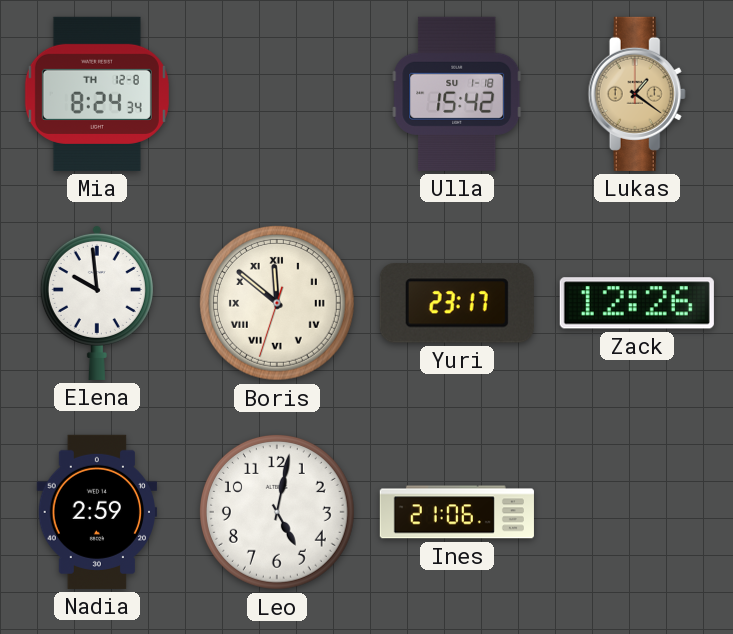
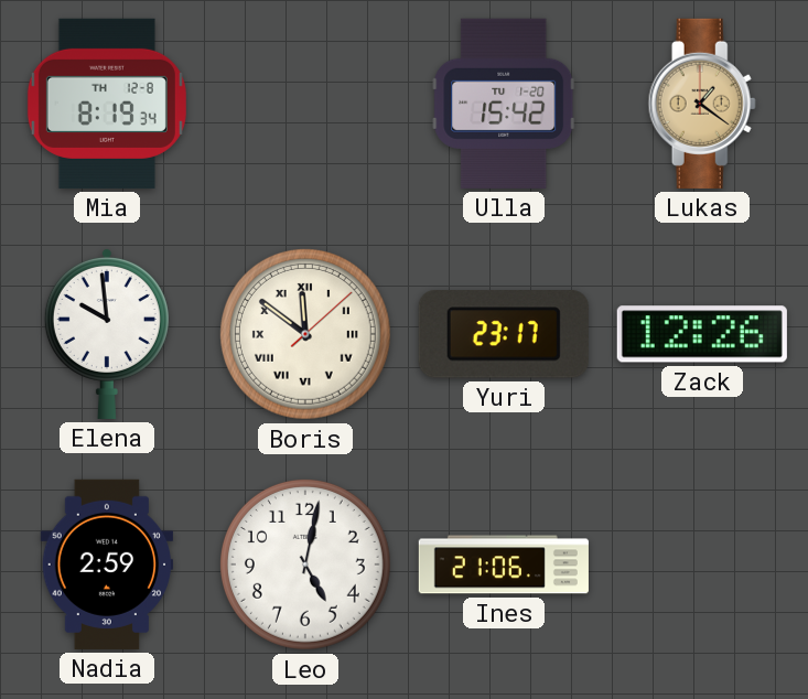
Mia: 8:24 -> 8:19 (107, 104)
Ulla date: SU 1-18 -> TU 1-20 (504, 104)
Boris: 11:51:33 -> 11:51:08 (305, 334)
